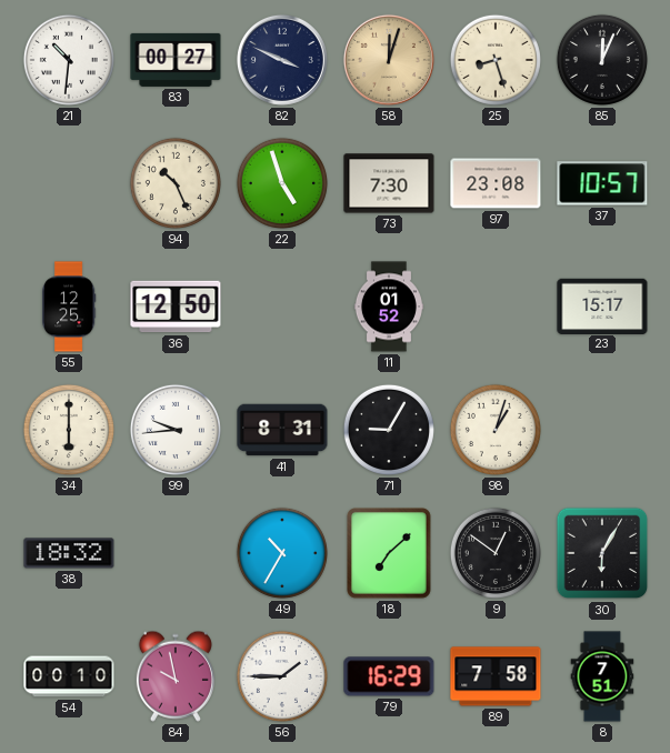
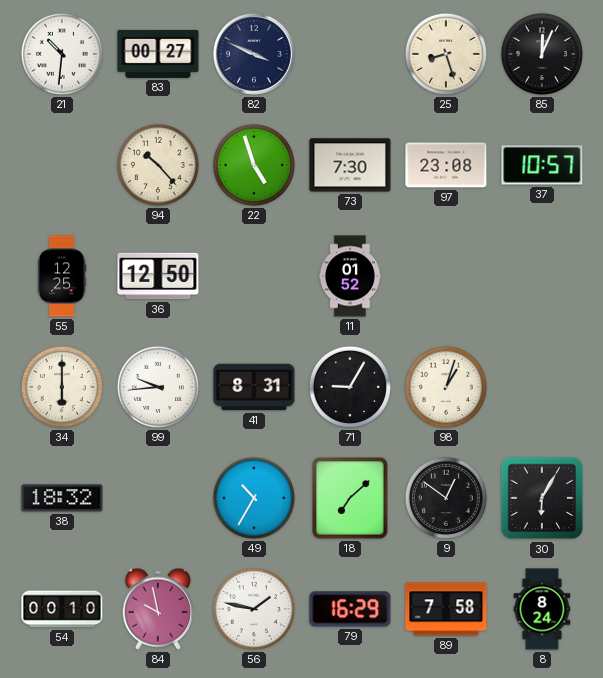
58: 12:03 -> none (389, 60)
94: 10:26 -> 10:23 (158, 165)
23: 15:17 -> none (602, 305)
56: 1:45 -> 1:47 (254, 609)
8: 7:51 -> 8:24 (542, 609)
